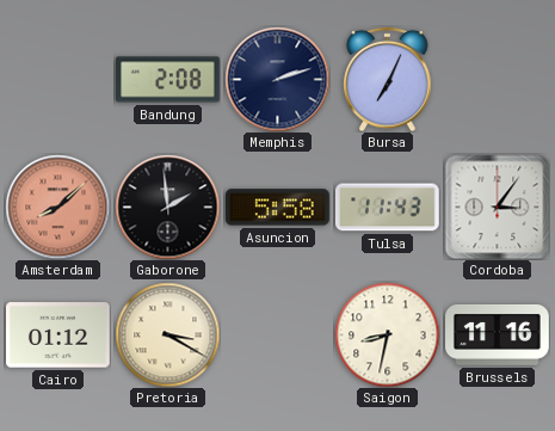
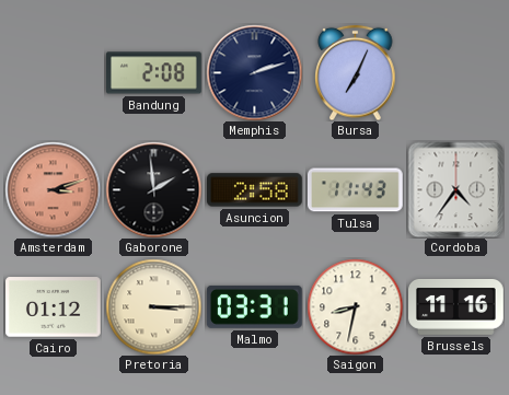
Amsterdam: 8:08 -> 3:12 (53, 189)
Asuncion: 5:58 -> 2:58 (255, 190)
Cordoba: 3:06 -> 4:36 (455, 189)
Pretoria: 3:20 -> 3:15 (153, 306)
Malmo: none -> 03:31 (254, 306)
